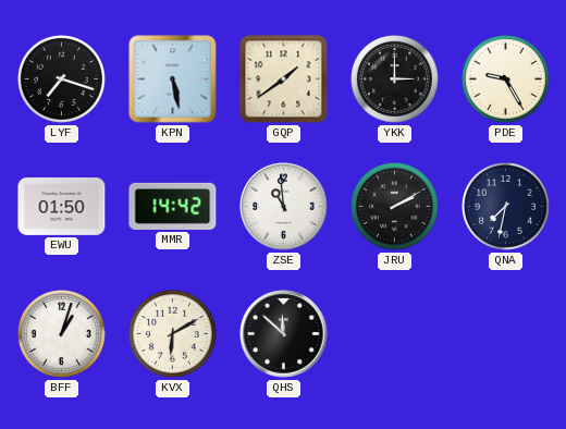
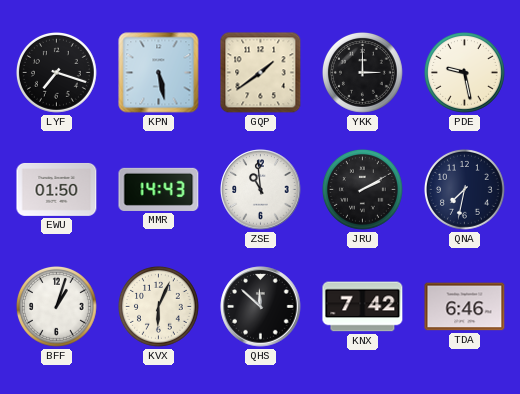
PDE: 9:25 -> 9:28 (465, 73)
MMR: 14:42 -> 14:43 (159, 189)
KVX: 6:10 -> 6:04 (159, 307)
KNX: none -> 7:42 (363, 307)
TDA: none -> 6:46 (465, 307)
